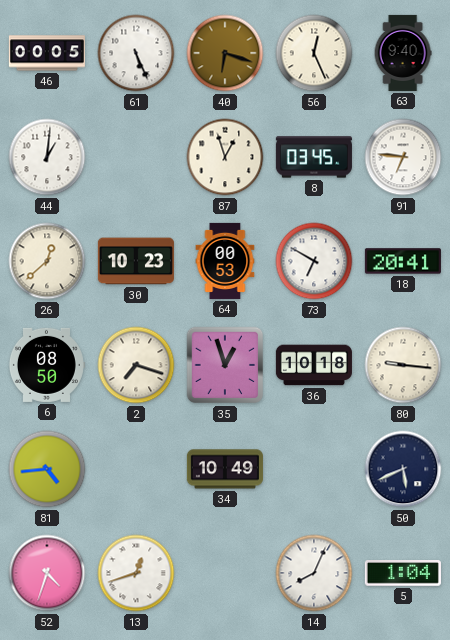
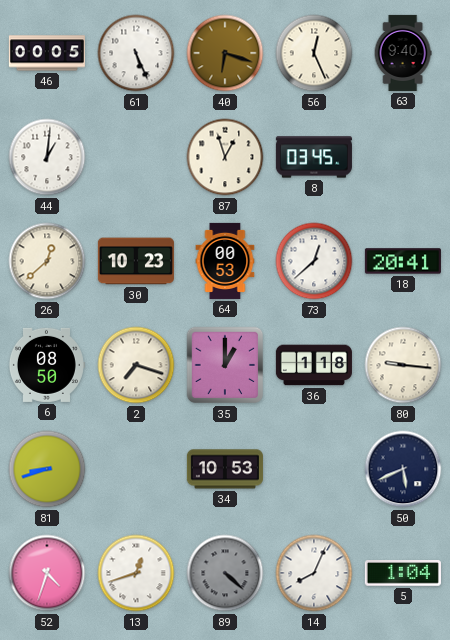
91: 6:46 -> none (403, 157)
73: 6:50 -> 12:38 (314, 261)
35: 12:57 -> 1:00 (225, 365)
36: 10:18 -> 1:18 (314, 365)
81: 4:44 -> 8:42 (47, 469)
34: 10:49 -> 10:53 (225, 469)
89: none -> 4:22 (225, 573)
